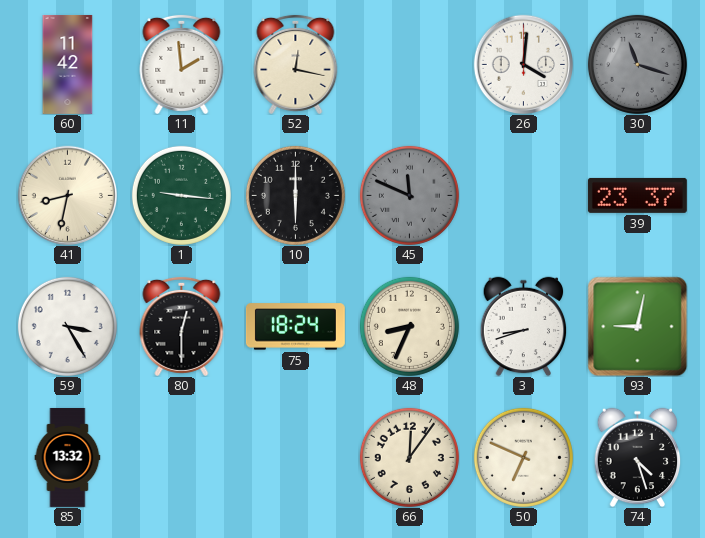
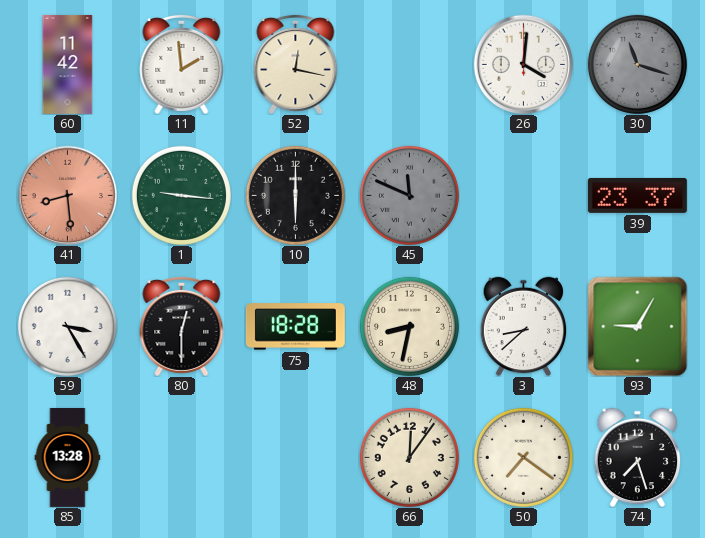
41: 8:32 -> 8:29 (67, 195)
41 dial: cream -> salmon (67, 195)
75: 18:24 -> 18:28 (295, 327)
48: 8:34 -> 8:32 (409, 326)
3: 8:42 -> 8:38 (524, 326)
93: 9:02 -> 9:05 (637, 326)
85: 13:32 -> 13:28 (68, 457)
50: 6:49 -> 7:21 (523, 457)
74: 4:27 -> 7:27 (638, 457)
